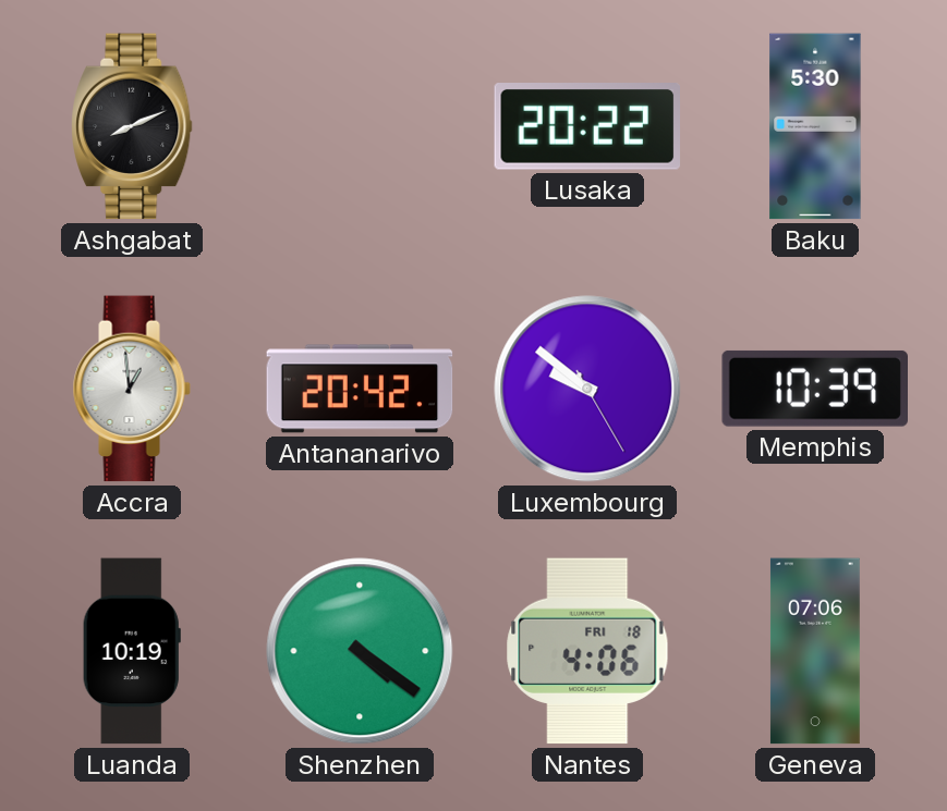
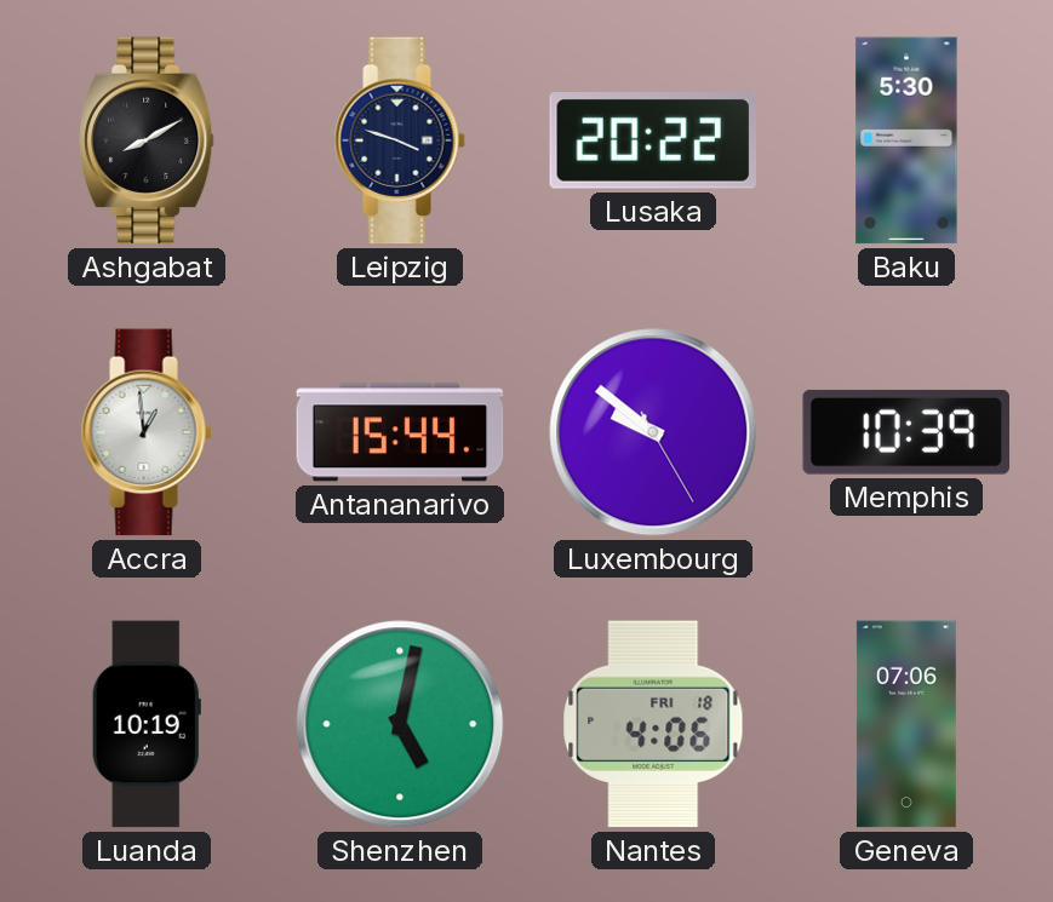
Ashgabat: 8:11 -> 8:10 (148, 140)
Leipzig: none -> 3:48 (400, 140)
Antananarivo: 20:42 -> 15:44 (400, 432)
Shenzhen: 4:21 -> 5:02 (400, 724)
